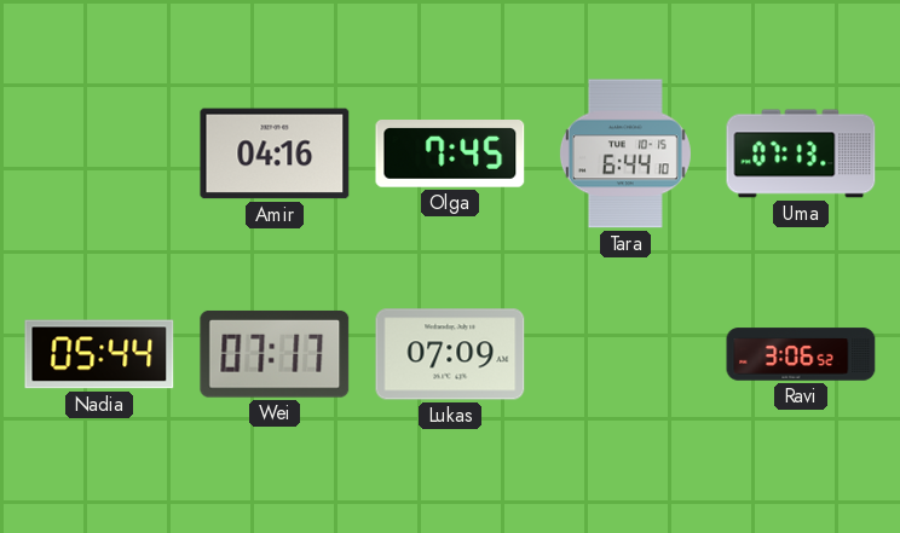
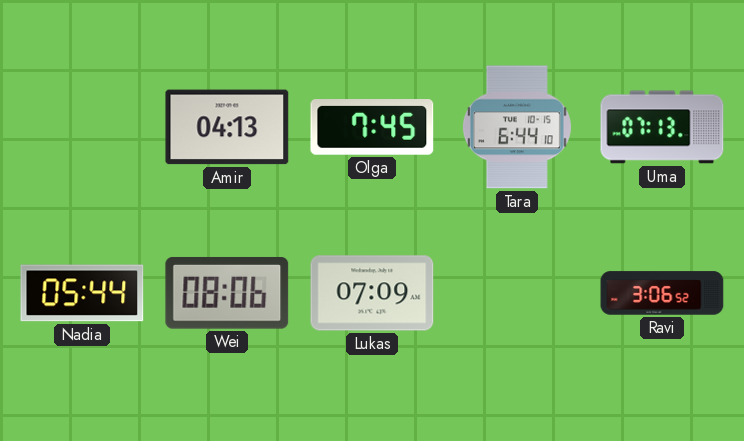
Amir: 04:16 -> 04:13 (227, 127)
Wei: 07:17 -> 08:06 (227, 293)
